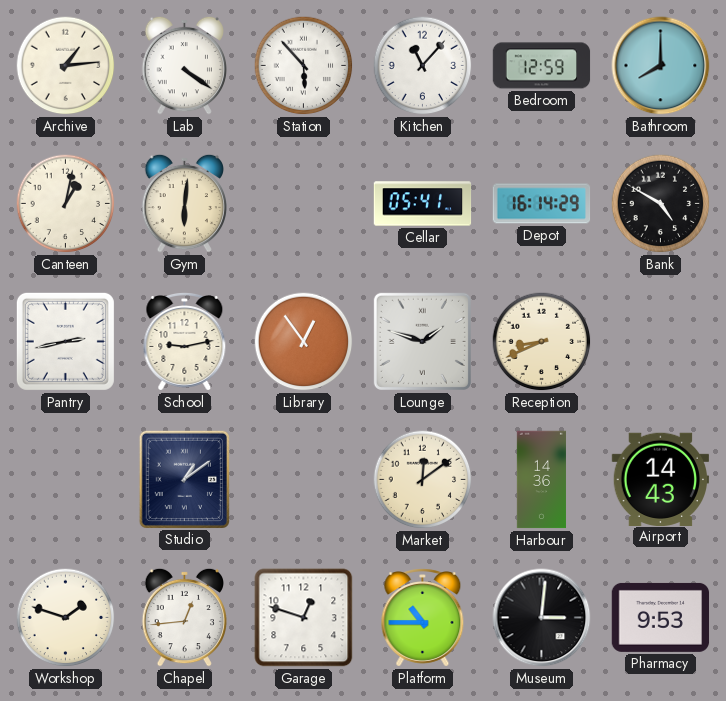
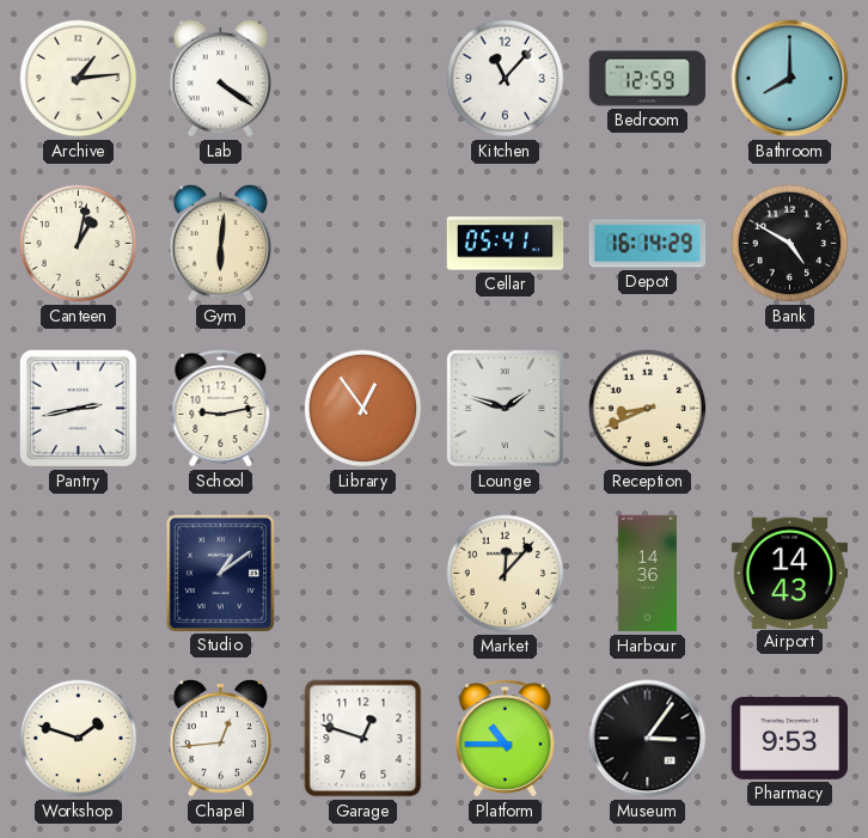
Station: 5:53 -> none (304, 66)
Market: 12:09 -> 12:07 (506, 574)
Museum: 3:01 -> 3:06 (648, 739)
